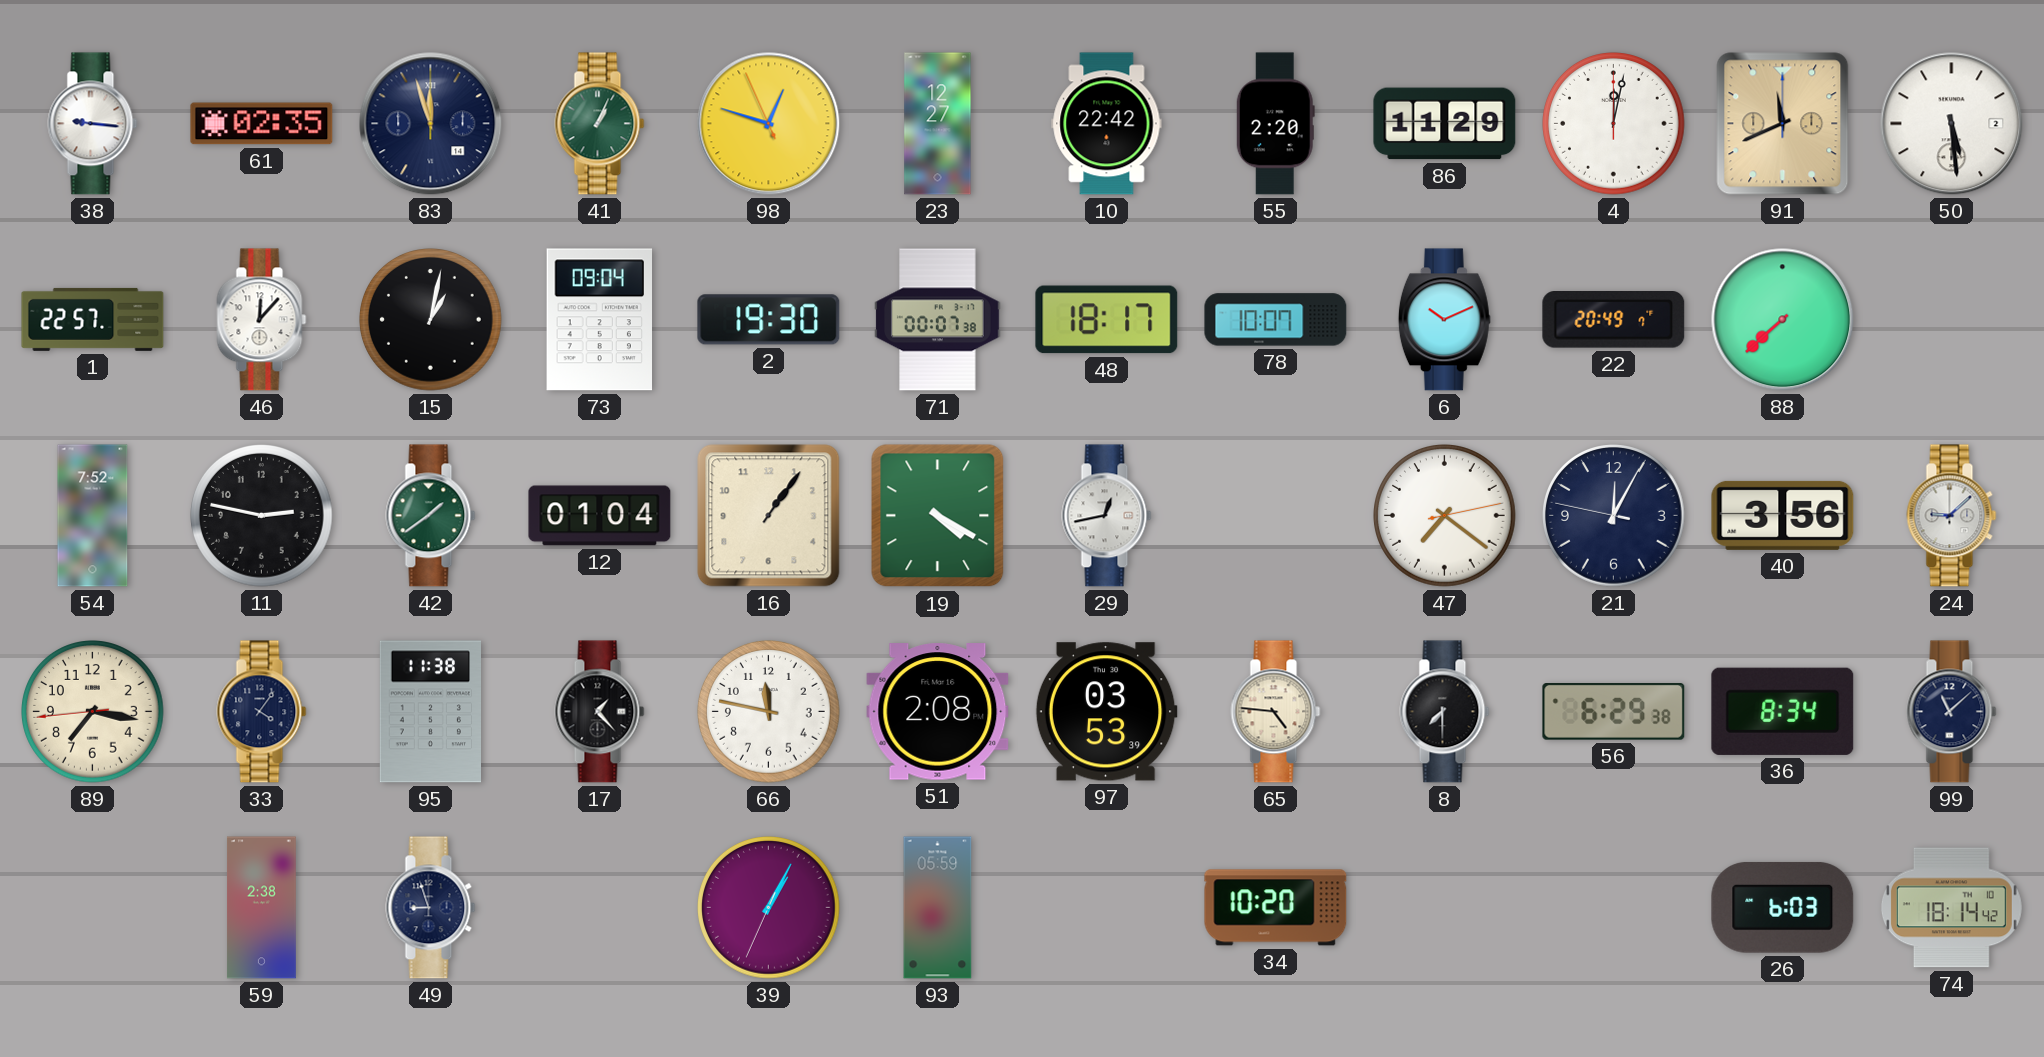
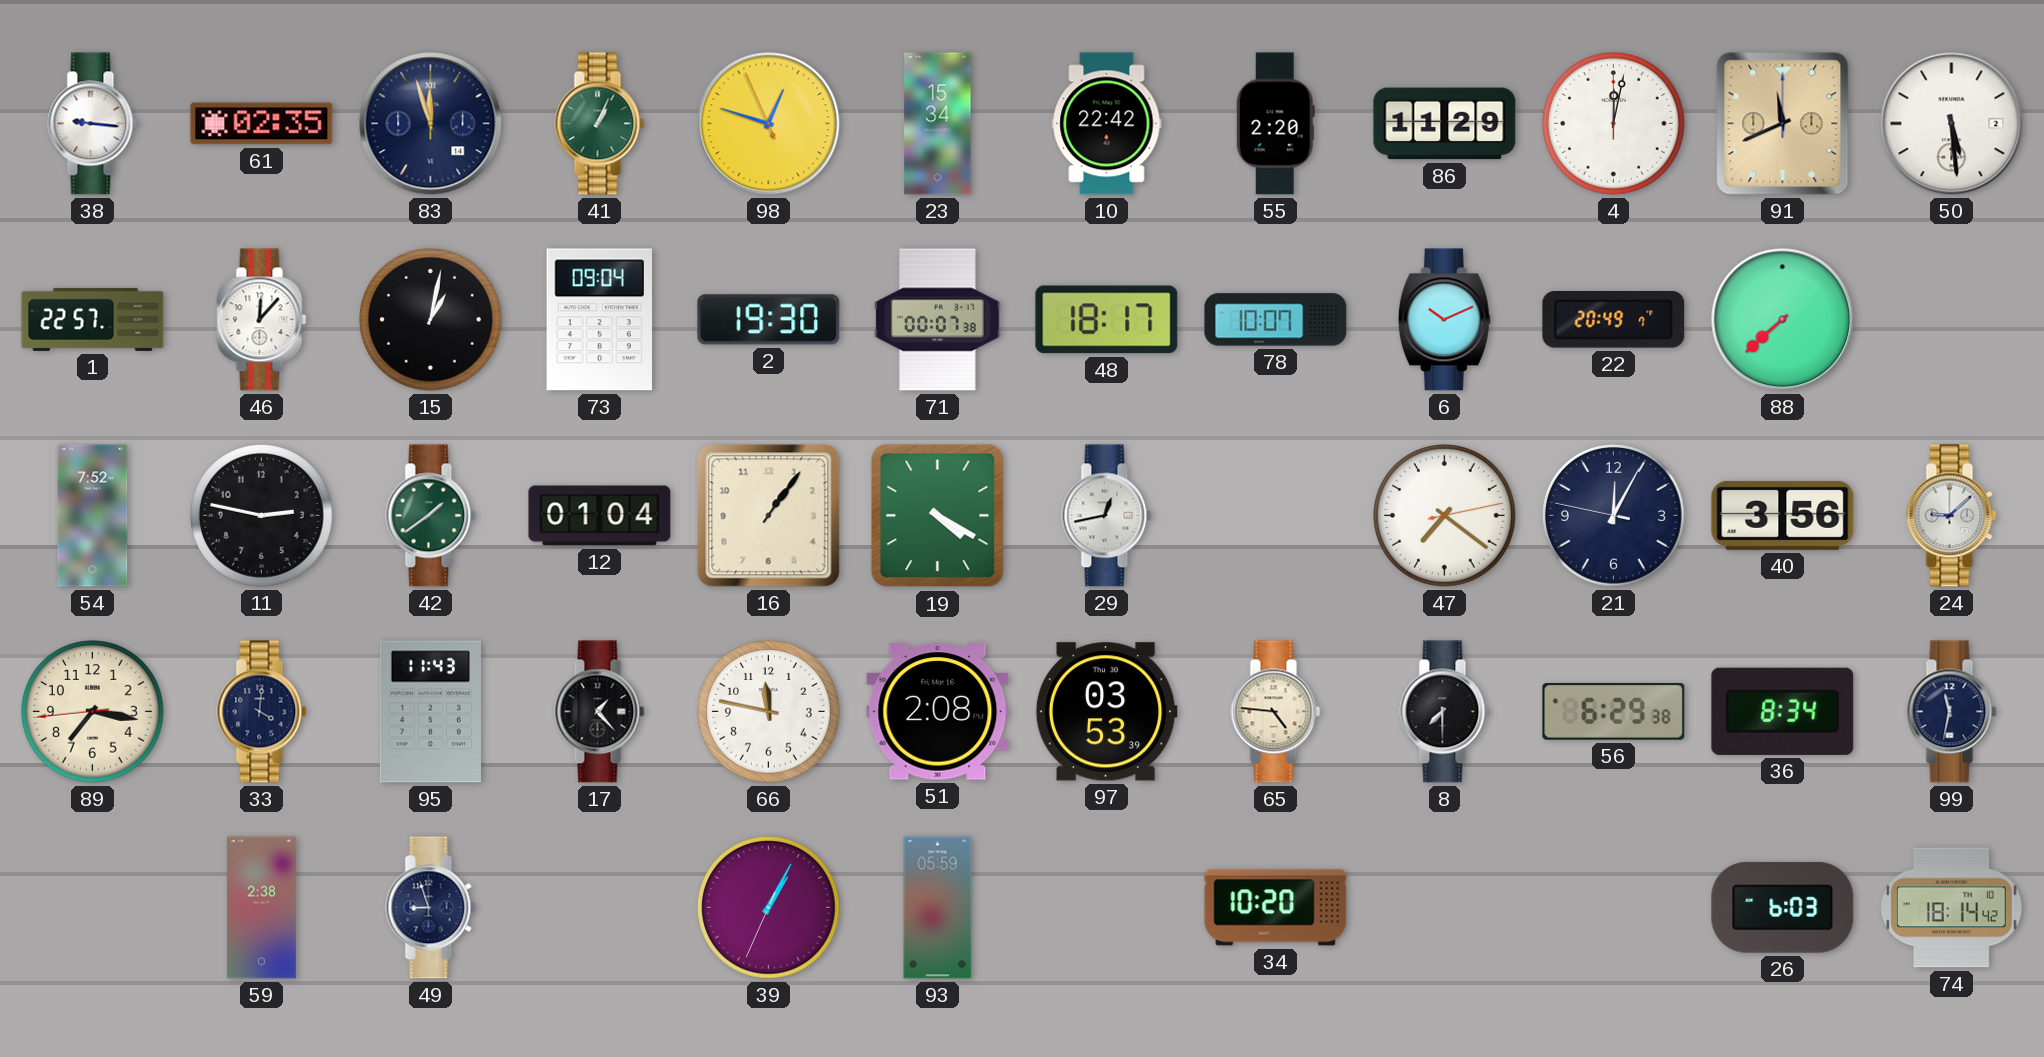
23: 12:27 -> 15:34 (938, 124)
33: 4:06 -> 4:01 (262, 712)
95: 11:38 -> 11:43 (430, 712)
99: 11:08 -> 11:32 (1952, 712)
